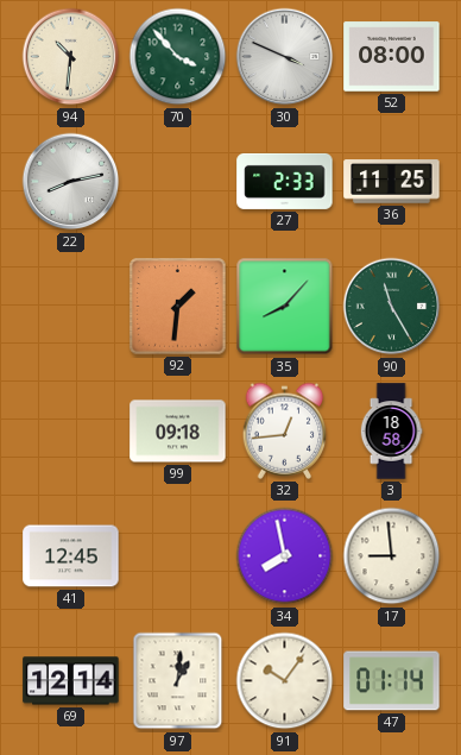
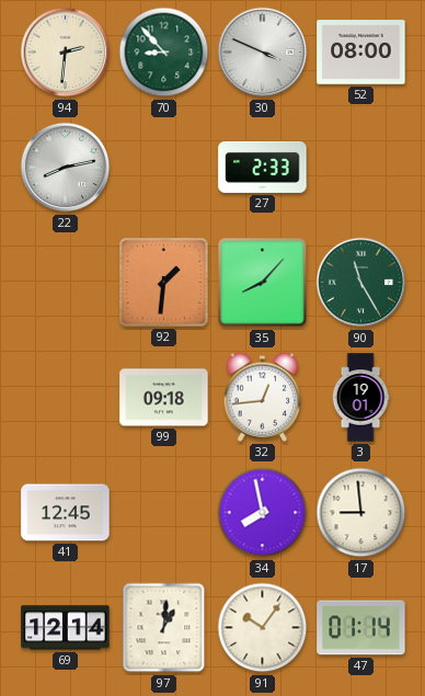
94: 10:31 -> 2:31 (66, 53)
70: 3:53 -> 8:53 (164, 53)
36: 11:25 -> none (392, 182)
3: 18:58 -> 19:01 (360, 398)
